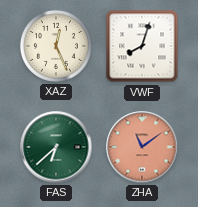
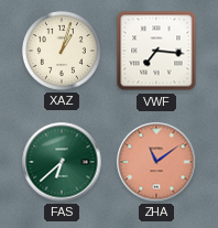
XAZ: 12:26 -> 1:03 (62, 51)
VWF: 8:03 -> 7:16 (156, 51)
